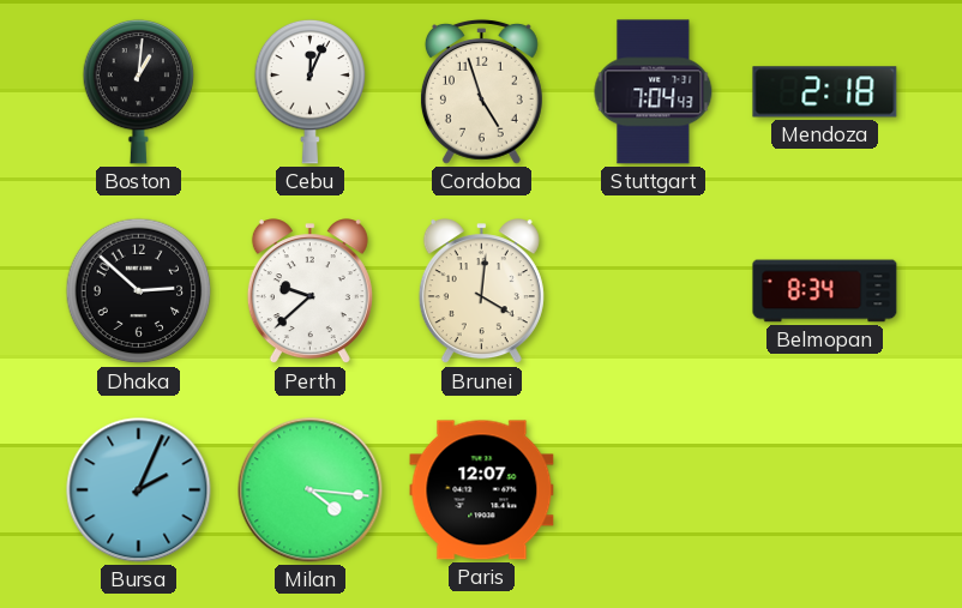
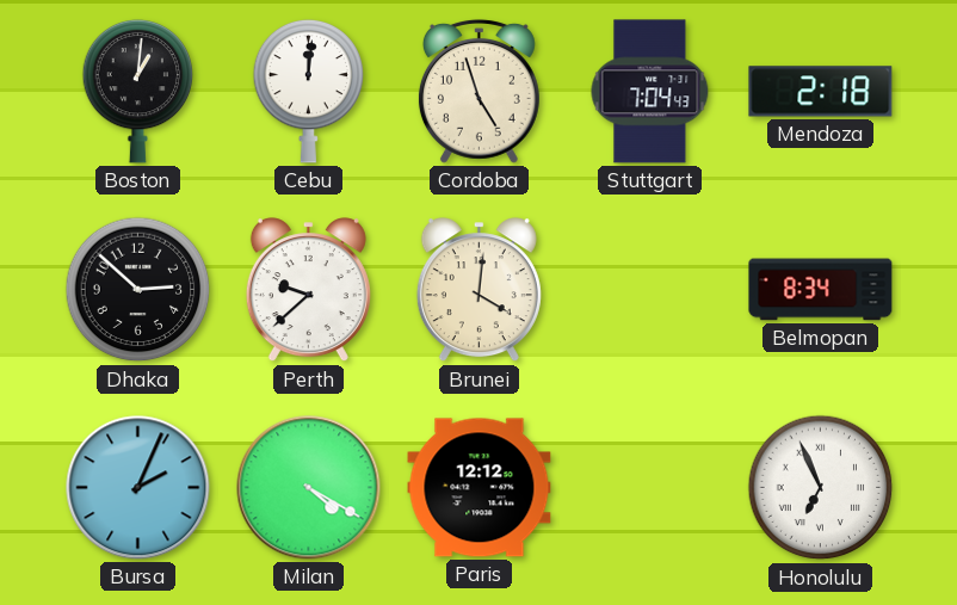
Cebu: 12:04 -> 12:01 (309, 91)
Milan: 4:16 -> 4:20 (309, 488)
Paris: 12:07 -> 12:12 (480, 488)
Honolulu: none -> 6:56 (821, 488)
